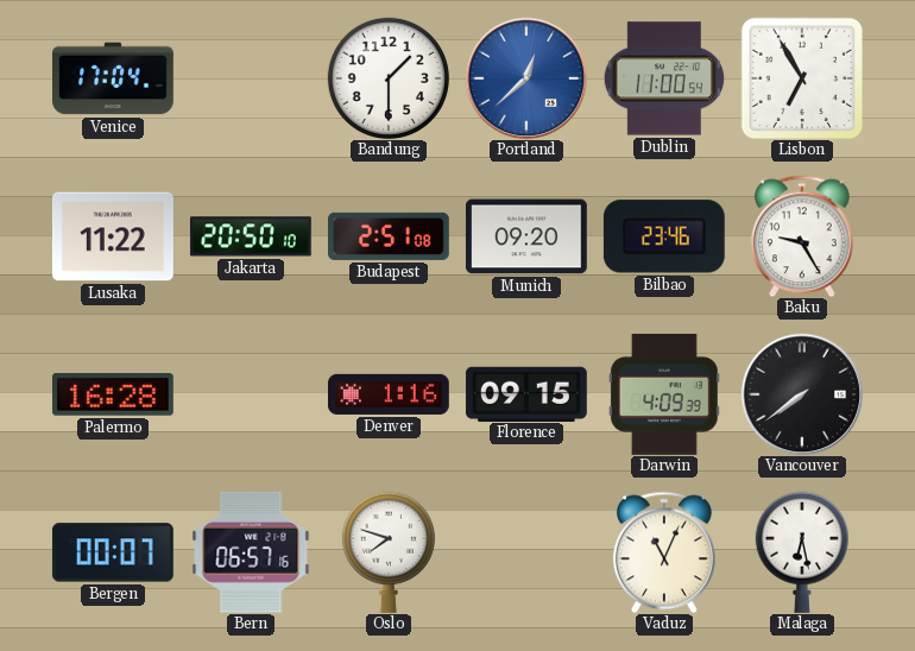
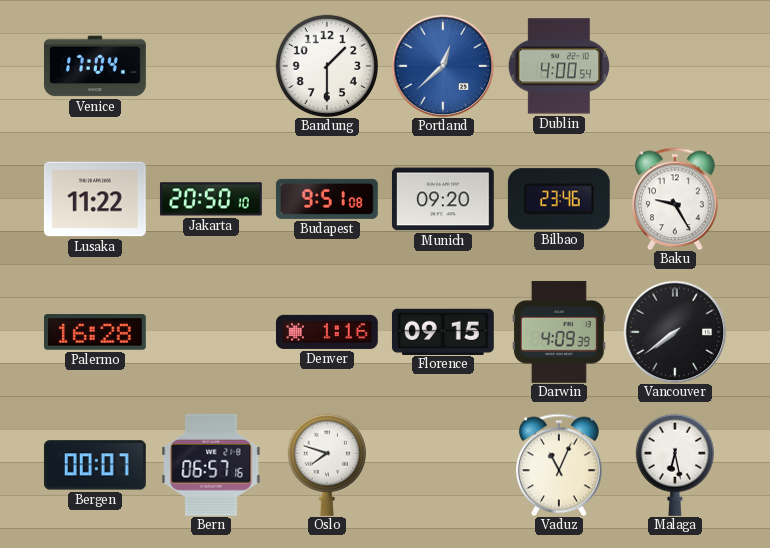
Dublin: 11:00 -> 4:00 (559, 66)
Lisbon: 6:55 -> none (801, 77)
Budapest: 2:51 -> 9:51 (327, 199)
